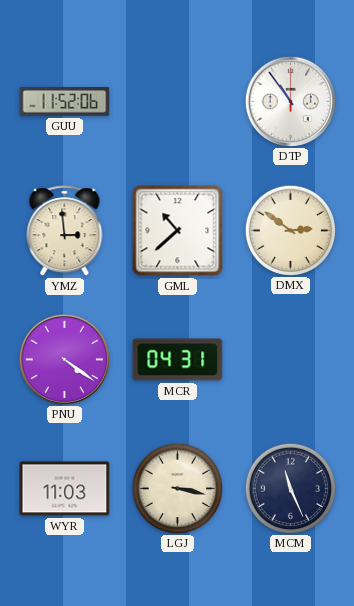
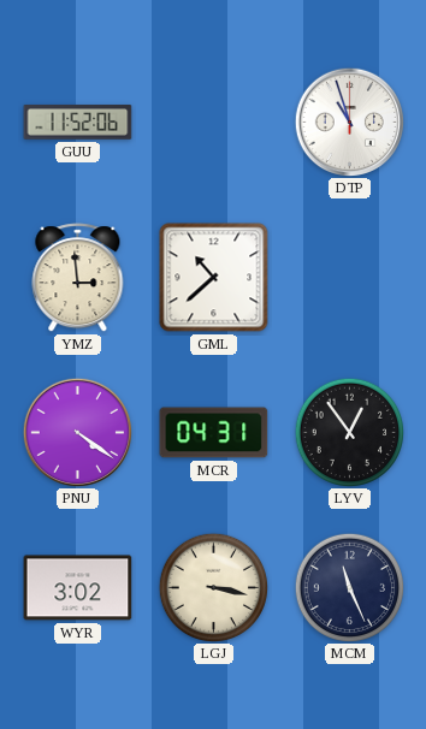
DTP: 10:54 -> 10:57 (349, 121)
DMX: 2:51 -> none (290, 230)
LYV: none -> 12:54 (349, 432)
WYR: 11:03 -> 3:02 (78, 588)
